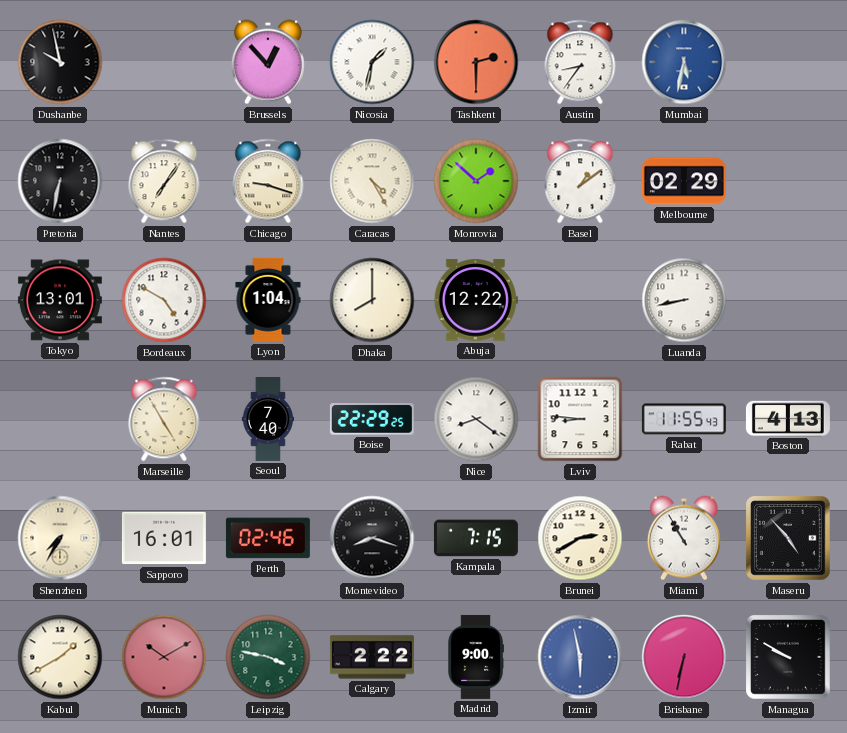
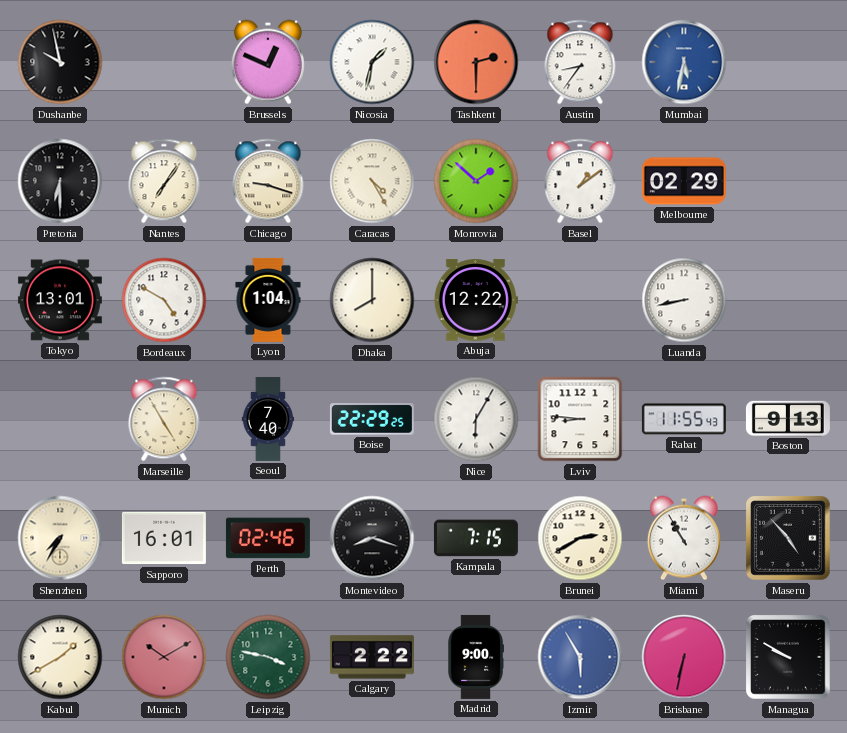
Brussels: 12:53 -> 12:49 (268, 62)
Pretoria: 6:32 -> 6:30 (60, 181)
Nice: 8:21 -> 6:05 (476, 419)
Boston: 4:13 -> 9:13 (788, 418)
Izmir: 5:58 -> 5:55 (580, 657)
